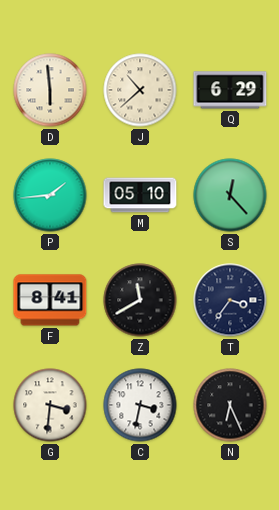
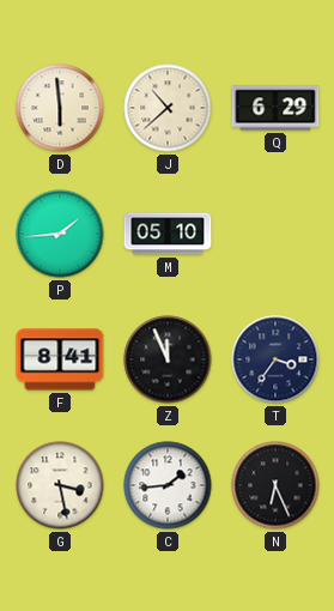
S: 12:23 -> none (230, 195)
Z: 11:40 -> 11:56 (168, 359)
G: 3:31 -> 3:28 (60, 485)
C: 3:32 -> 1:44 (168, 485)
